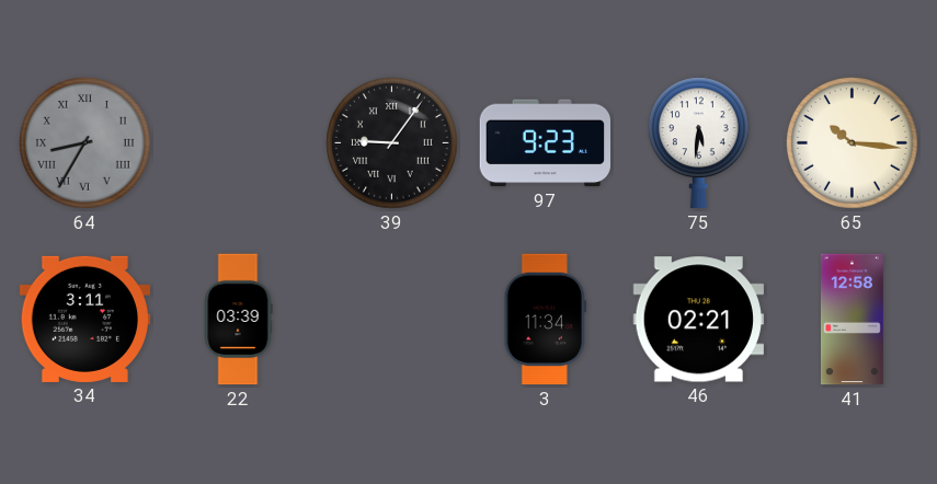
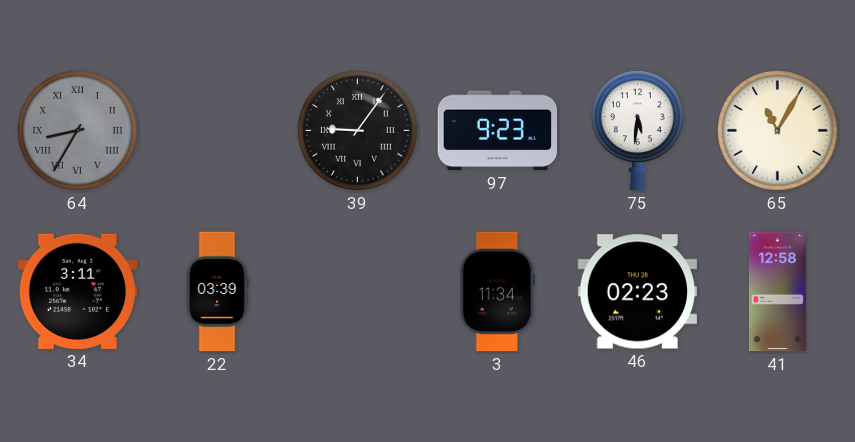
65: 10:16 -> 11:05 (778, 131)
46: 02:21 -> 02:23 (637, 292)
